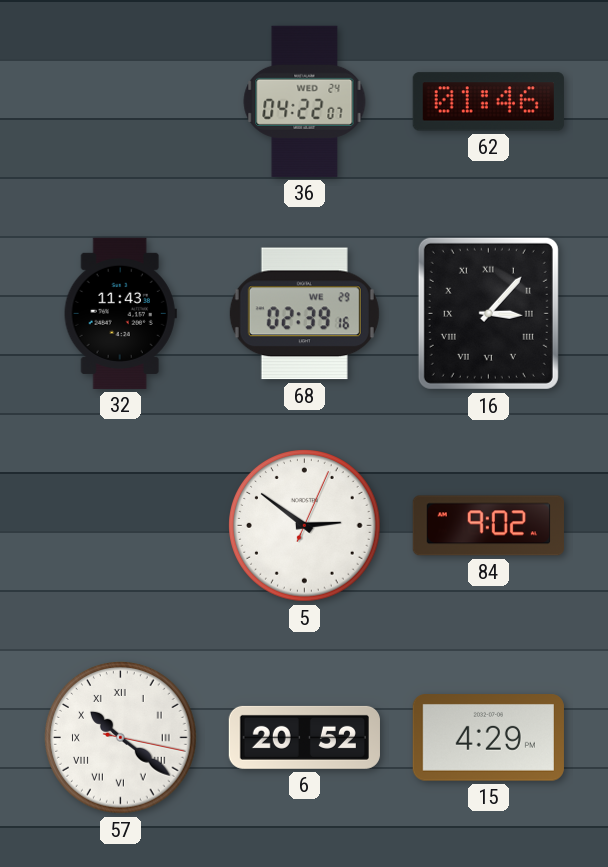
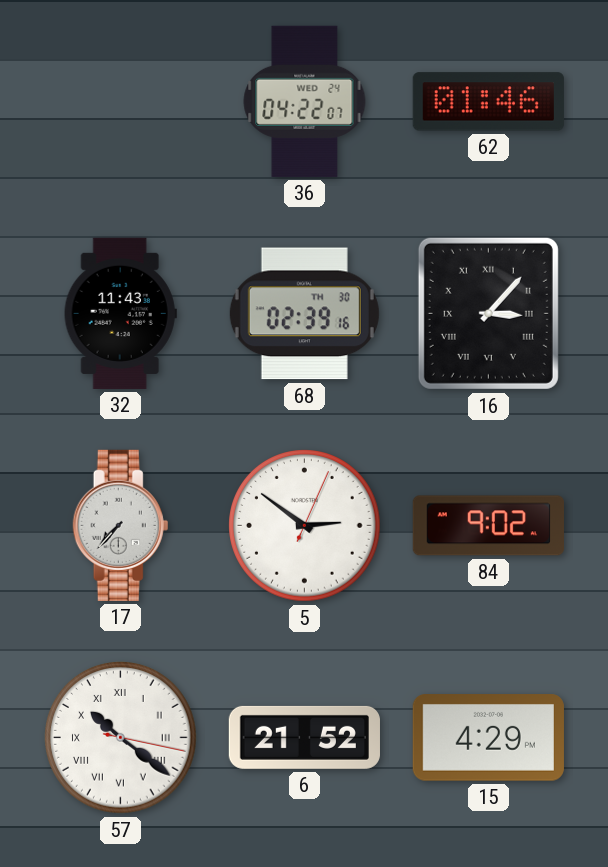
68 date: WE 29 -> TH 30 (304, 314)
17: none -> 7:37 (121, 525)
6: 20:52 -> 21:52 (304, 737)
